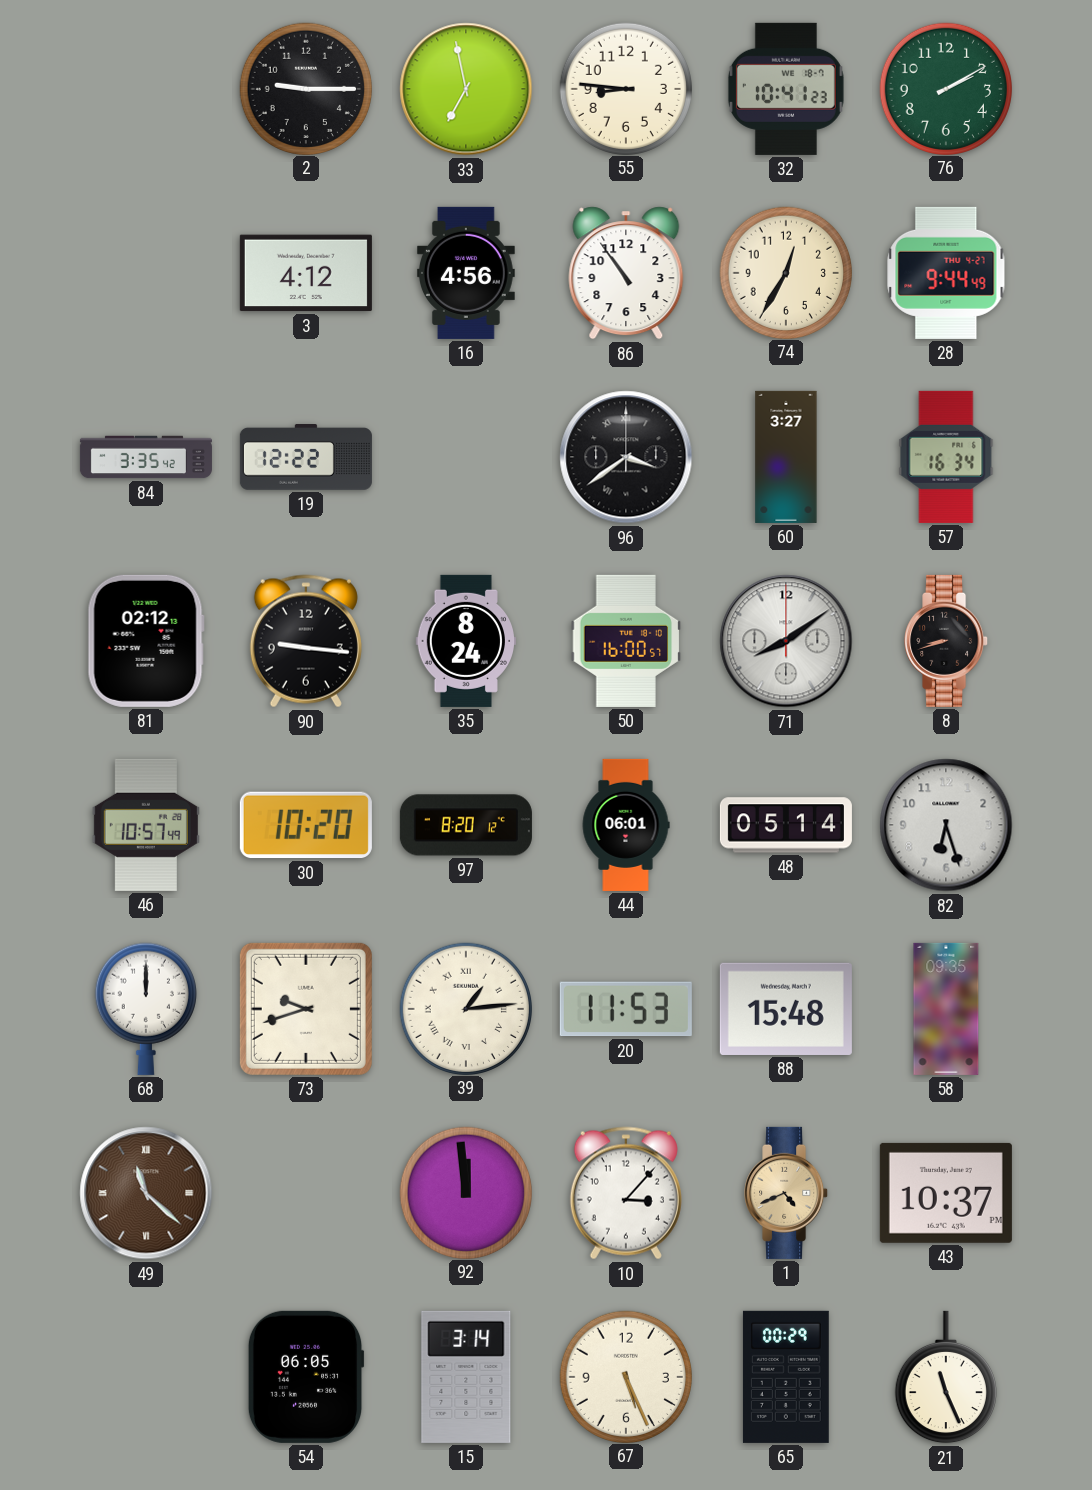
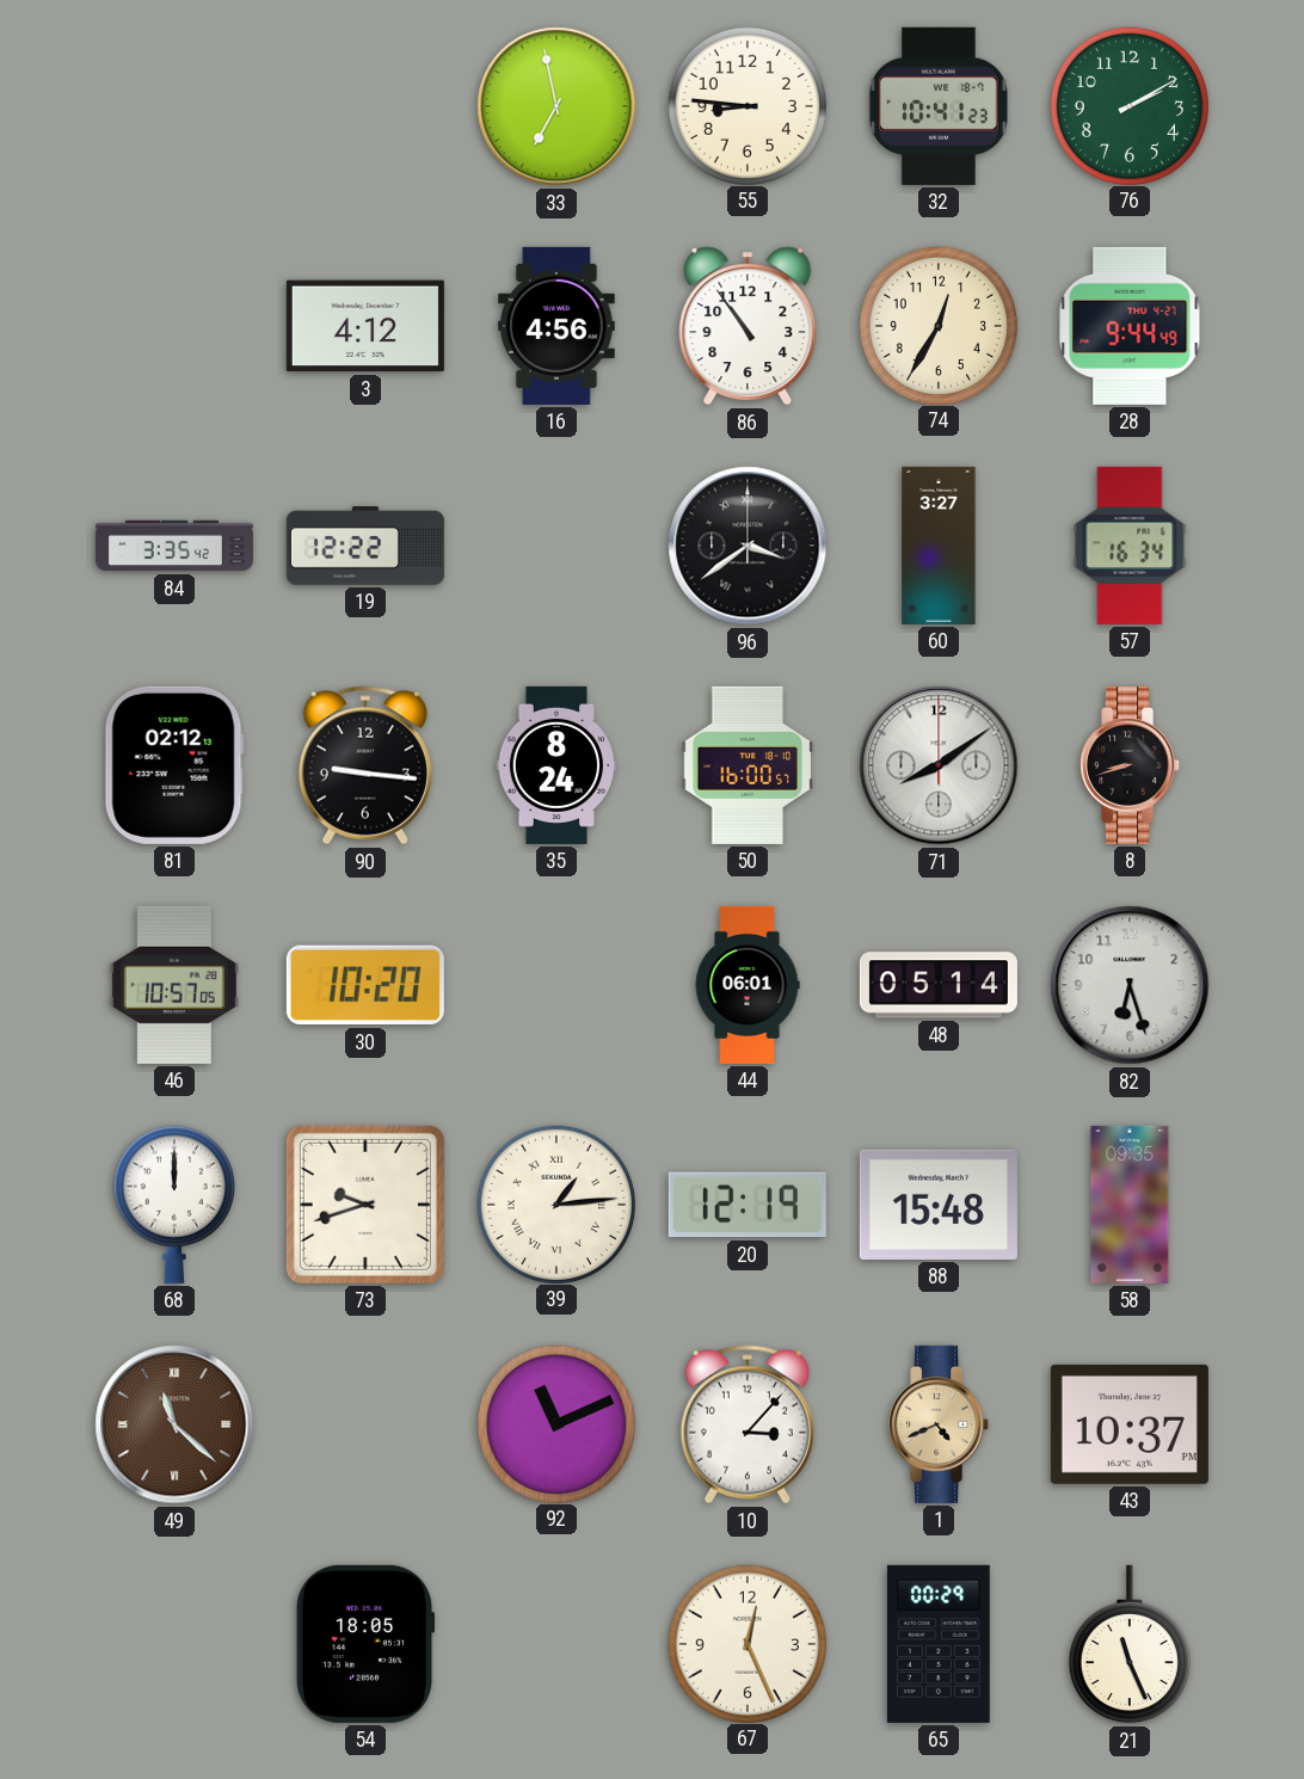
2: 9:15 -> none (305, 88)
46: 10:57:49 -> 10:57:05 (174, 985)
97: 8:20 -> none (466, 825)
20: 11:53 -> 12:19 (748, 1205)
92: 11:59 -> 11:11 (555, 1423)
54: 06:05 -> 18:05 (365, 1644)
15: 3:14 -> none (466, 1377)
67: 5:26 -> 12:26 (746, 1643)
